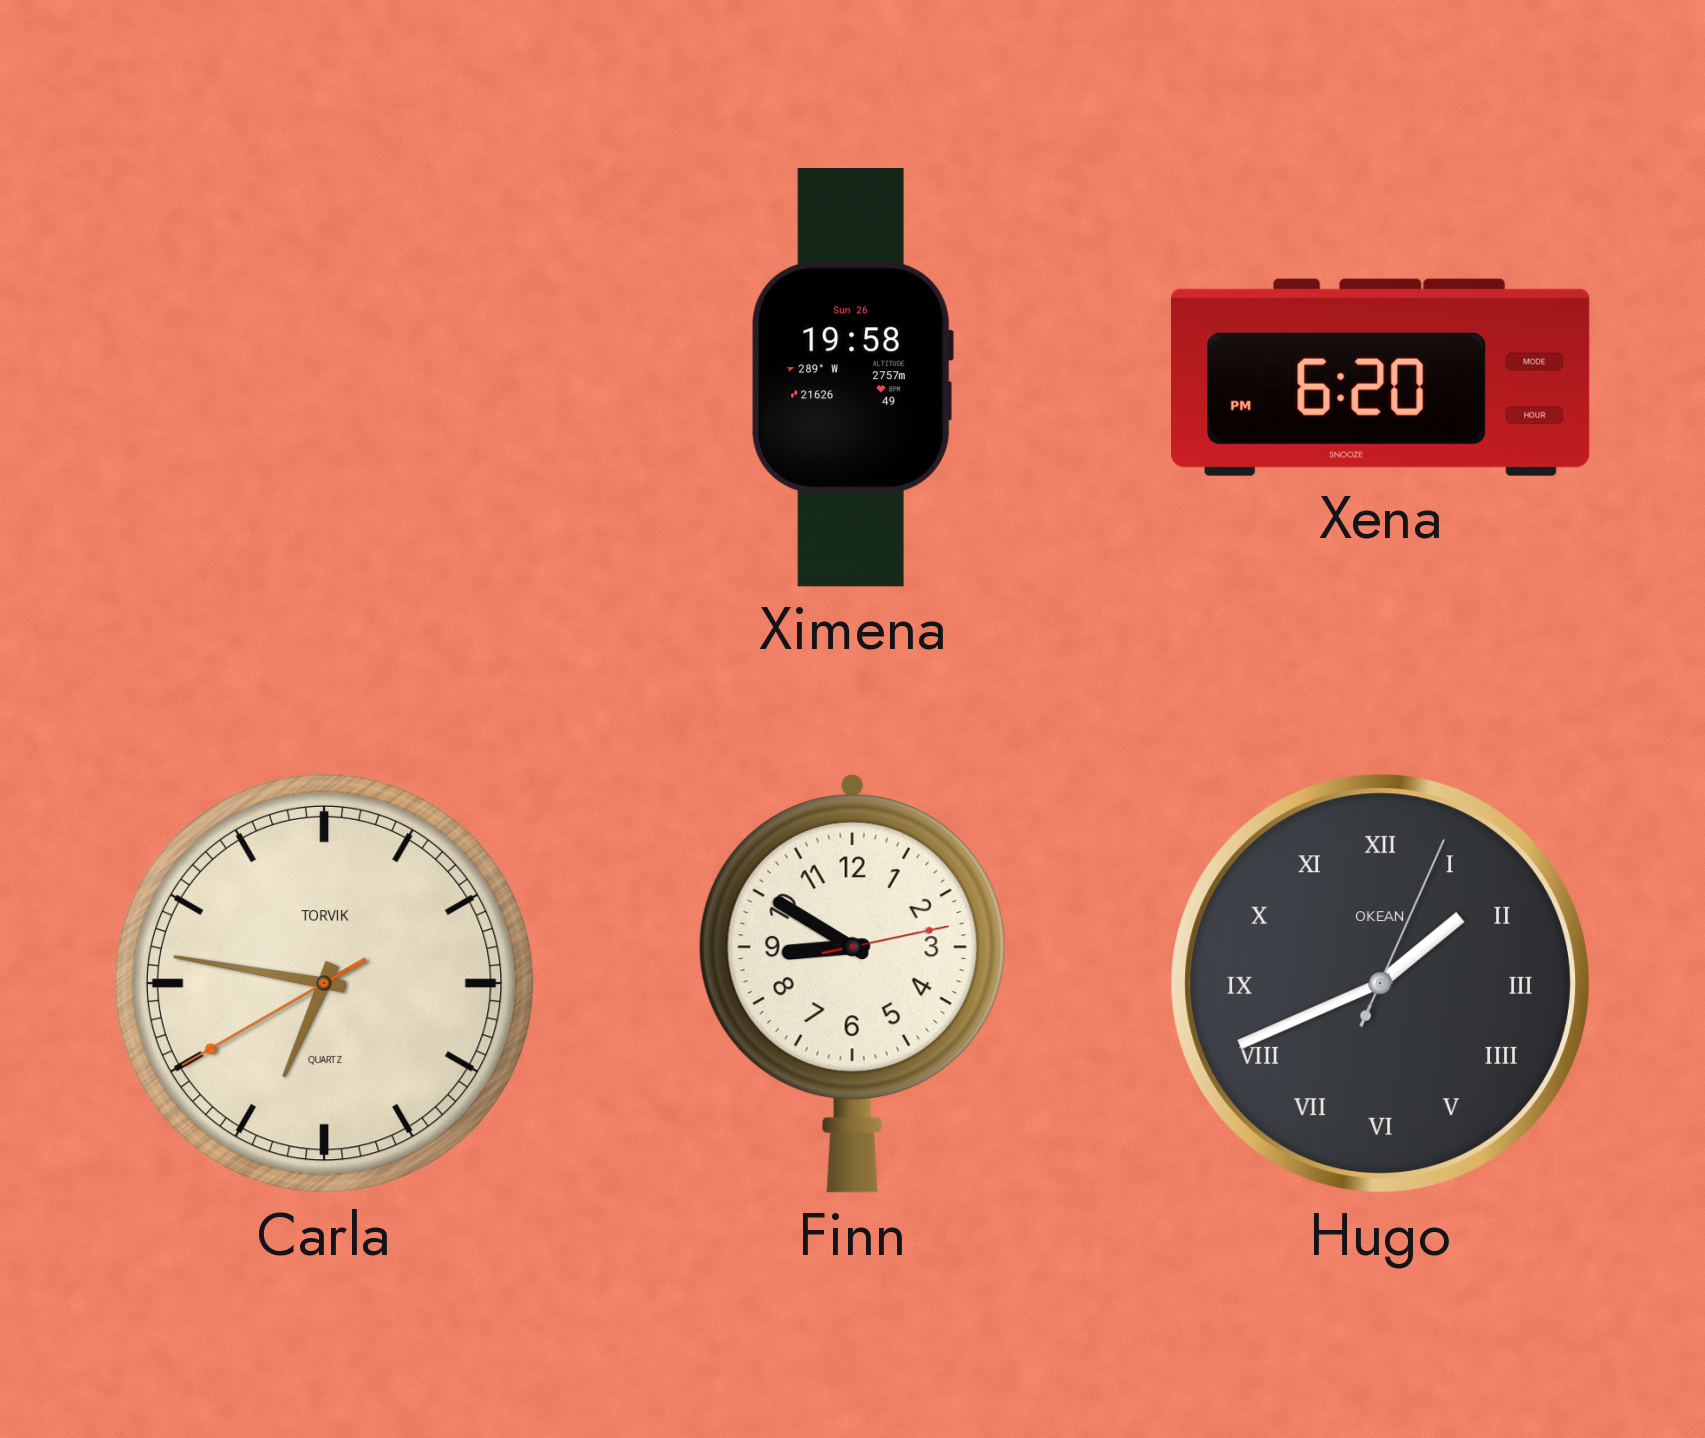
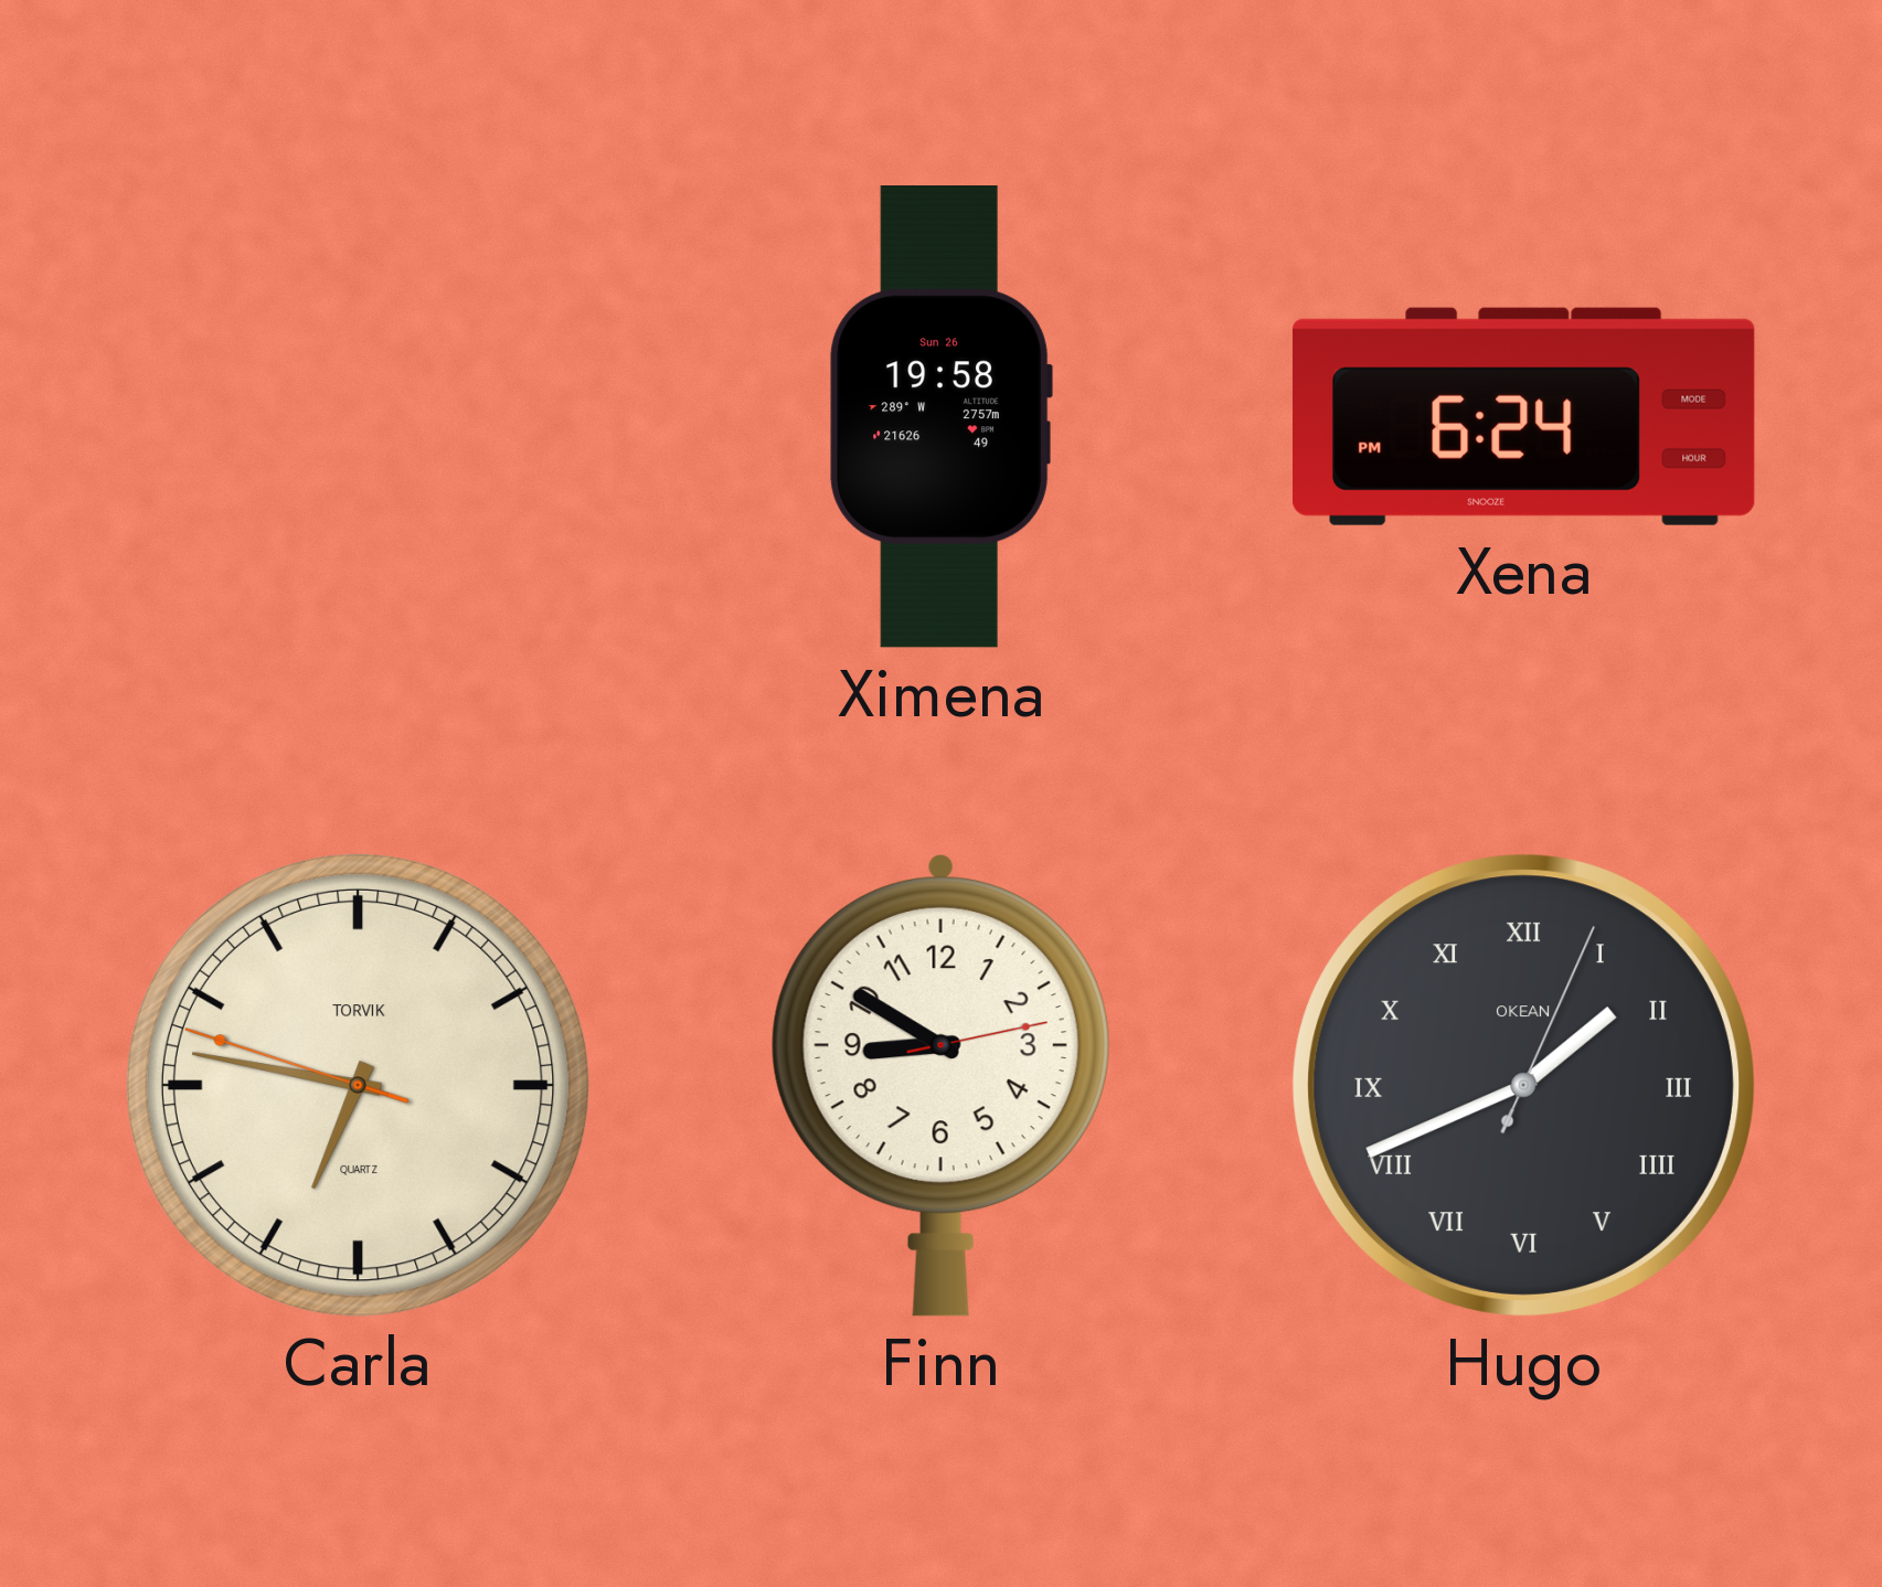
Xena: 6:20 -> 6:24 (1523, 416)
Carla: 6:46:40 -> 6:46:48 (358, 1085)
